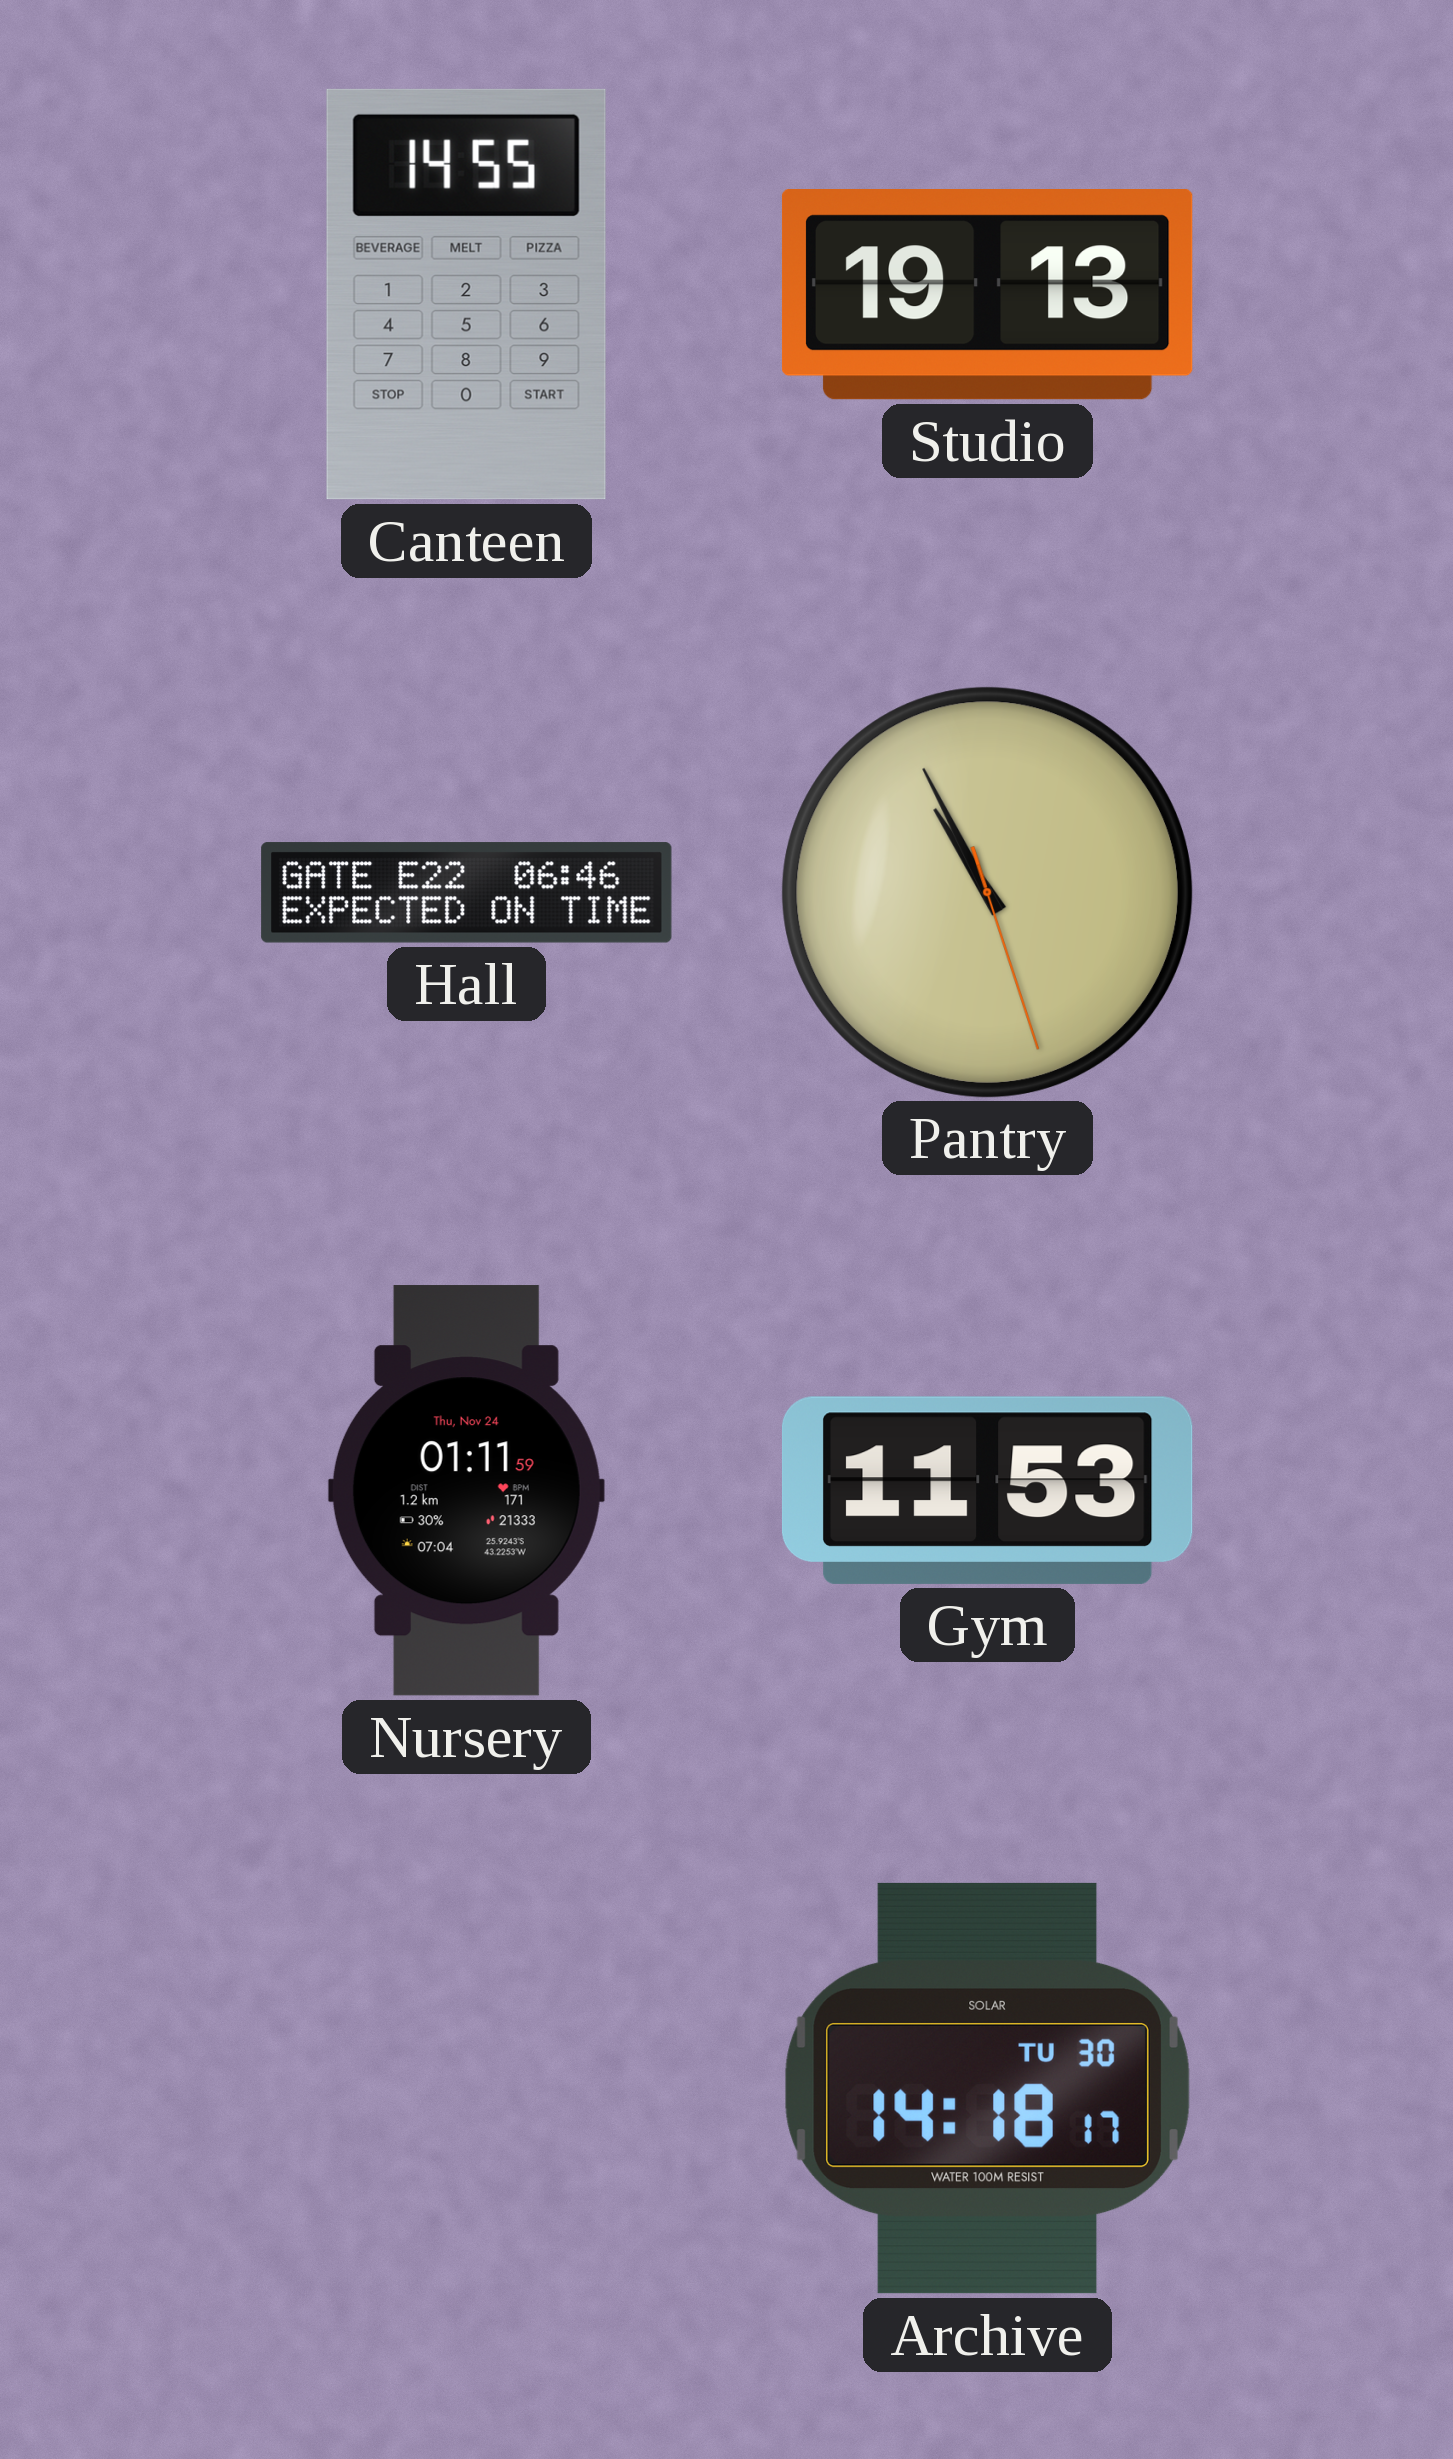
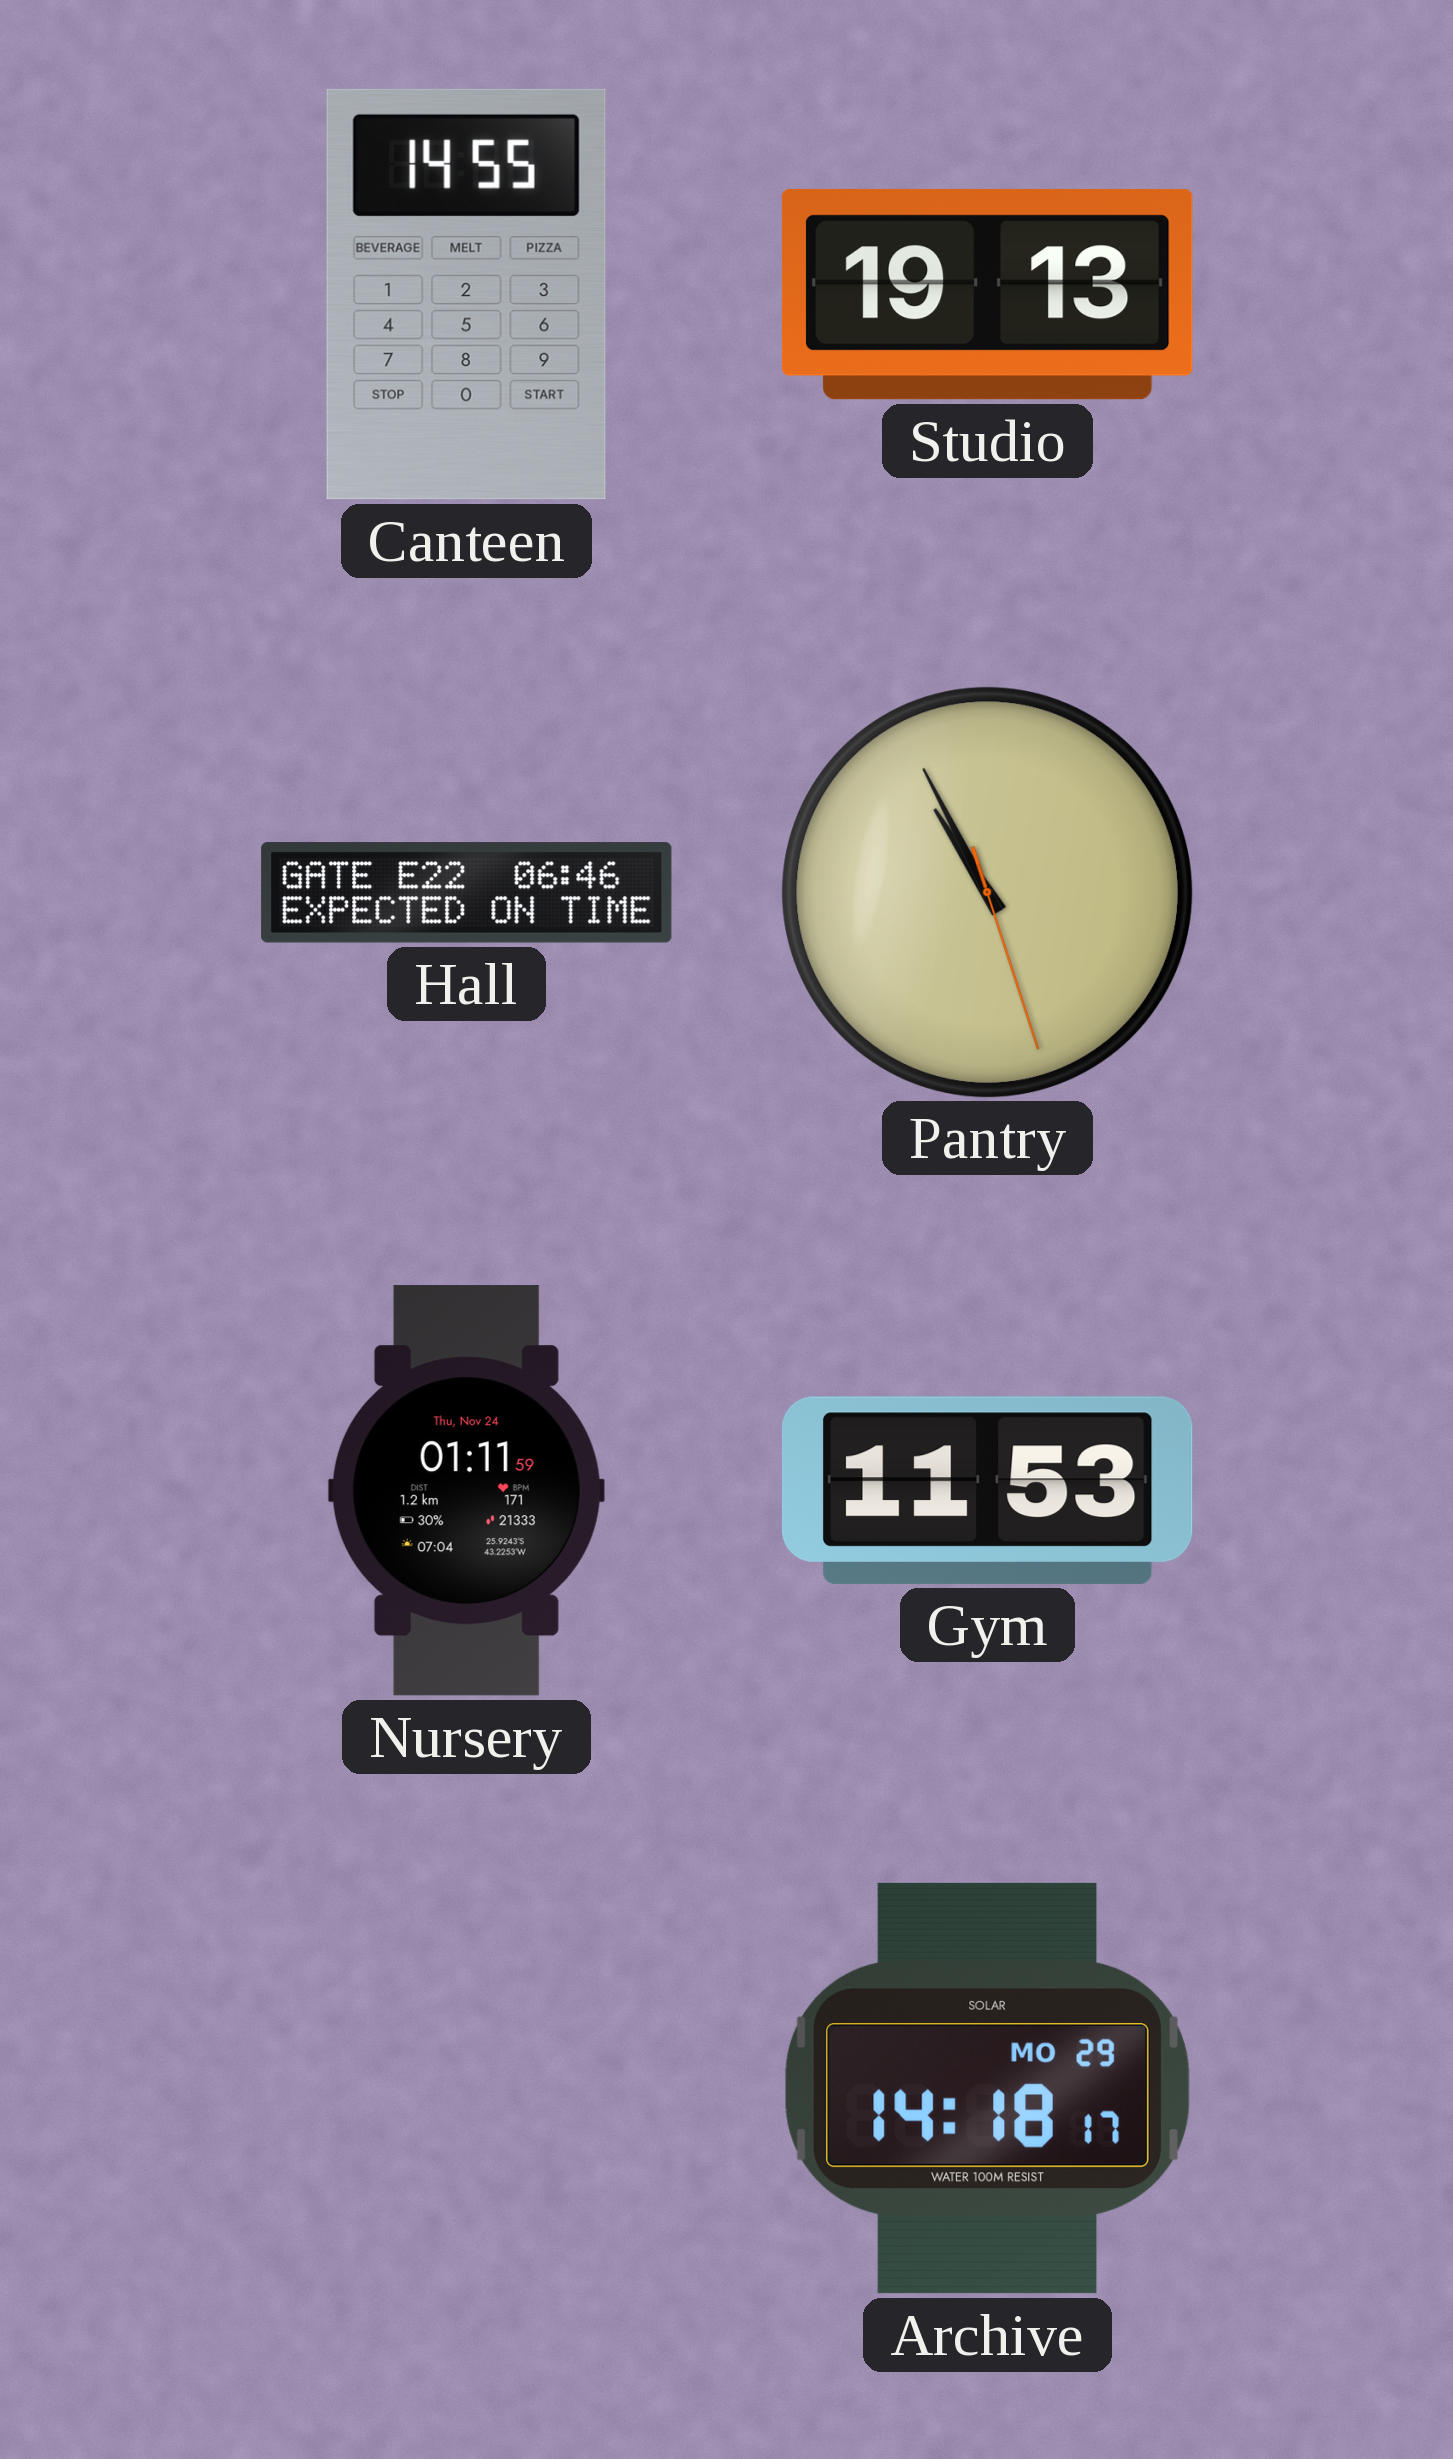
Archive date: TU 30 -> MO 29 (987, 2088)
